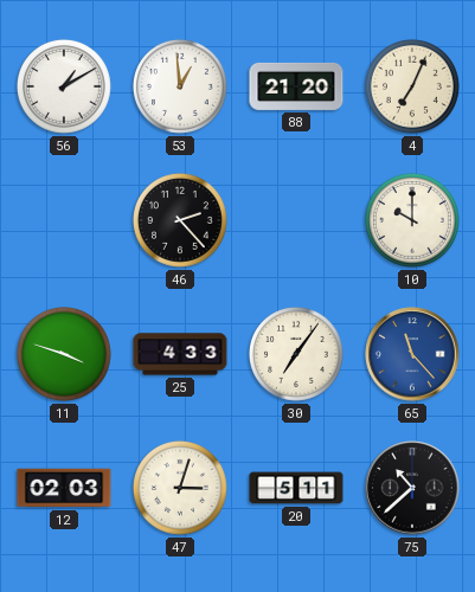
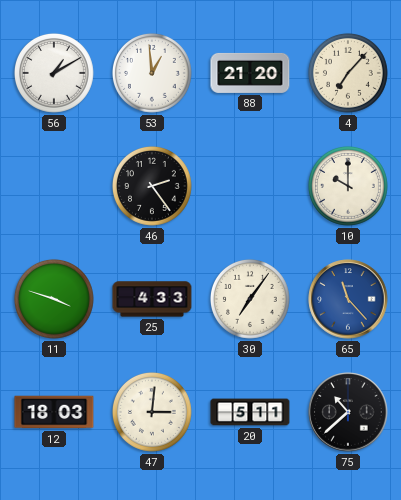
4: 7:04 -> 7:07 (348, 73)
46: 2:23 -> 2:24 (152, 186)
12: 02:03 -> 18:03 (54, 412)
47: 3:03 -> 3:01 (152, 412)
